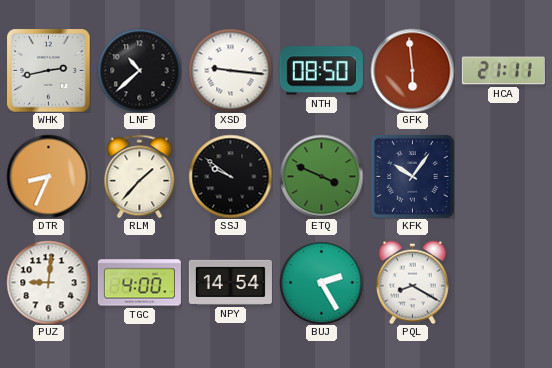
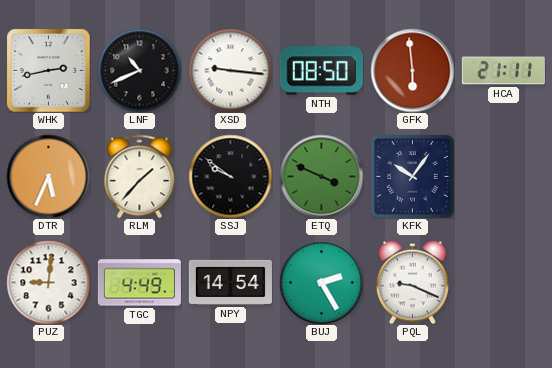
LNF: 10:38 -> 10:41 (139, 70)
DTR: 8:34 -> 5:34 (48, 176)
TGC: 4:00 -> 4:49 (139, 283)
PQL: 8:20 -> 9:19 (412, 282)
